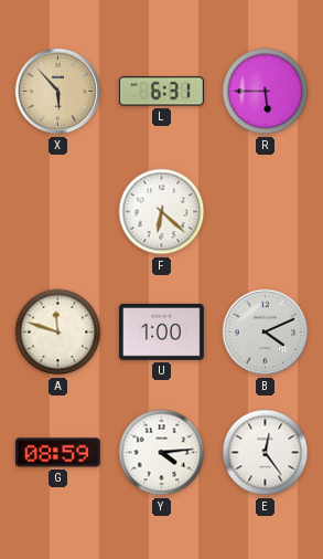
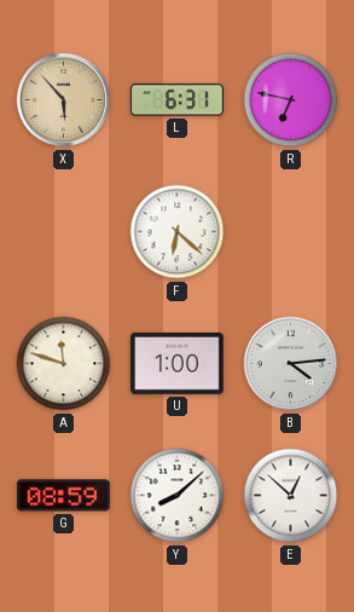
R: 5:45 -> 6:47 (291, 100)
B: 4:11 -> 4:14 (291, 364)
Y: 4:14 -> 8:08 (178, 496)
E: 12:24 -> 12:52 (291, 496)
